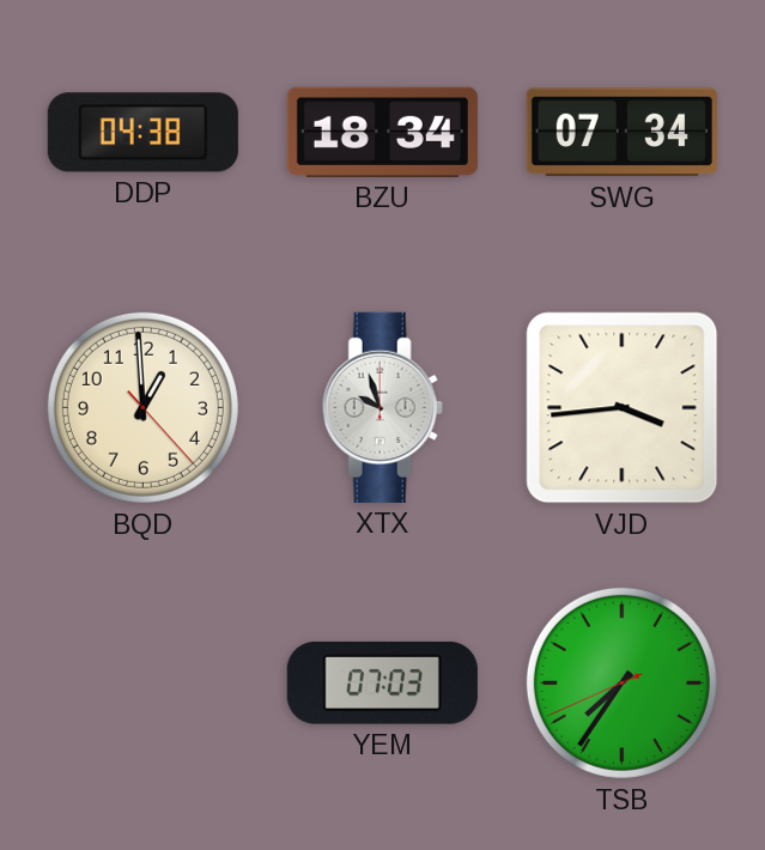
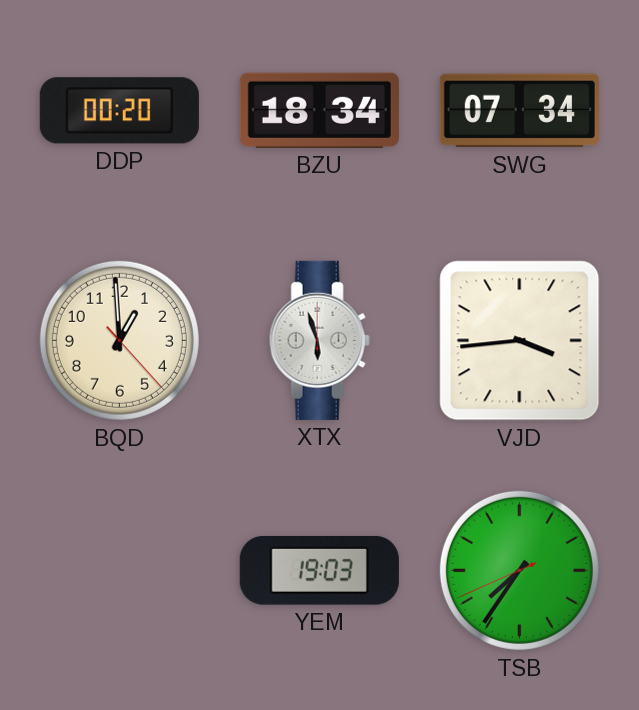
DDP: 04:38 -> 00:20 (119, 111)
XTX: 9:57 -> 5:57 (319, 340)
YEM: 07:03 -> 19:03 (319, 571)
